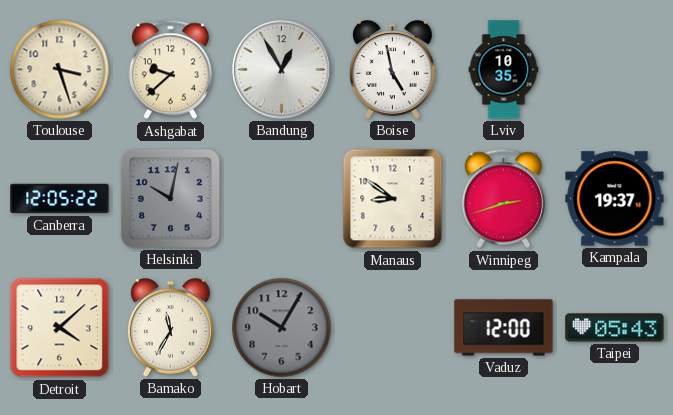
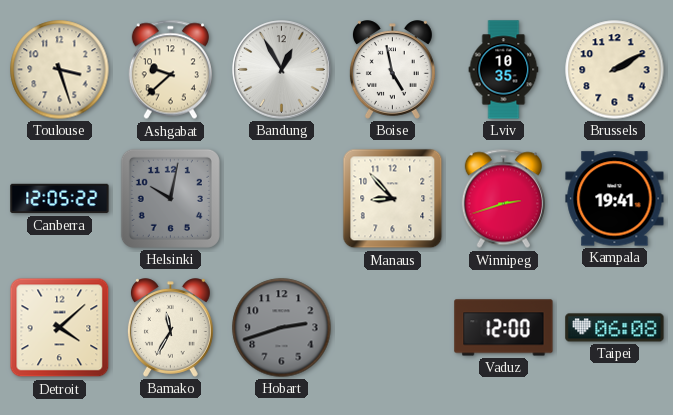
Brussels: none -> 2:10 (615, 70)
Manaus: 8:51 -> 8:53 (393, 199)
Kampala: 19:37 -> 19:41 (615, 199)
Hobart: 10:05 -> 2:42 (282, 328)
Taipei: 05:43 -> 06:08 (615, 328)
